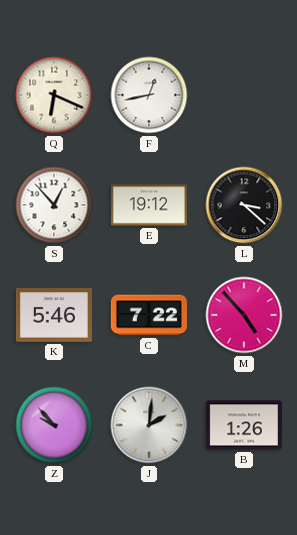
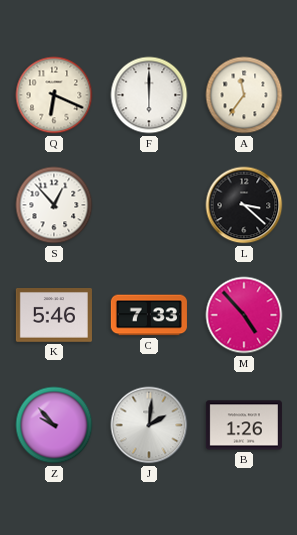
F: 12:43 -> 6:00 (149, 95)
A: none -> 11:36 (244, 95)
E: 19:12 -> none (149, 205)
C: 7:22 -> 7:33 (149, 315)
